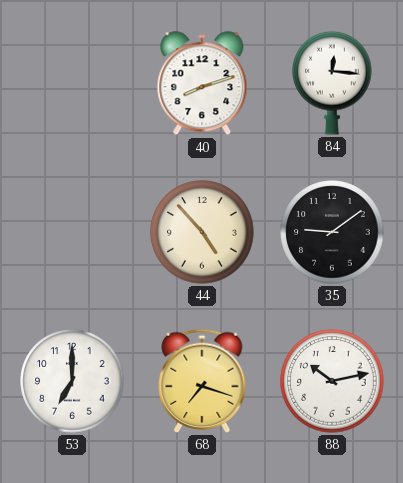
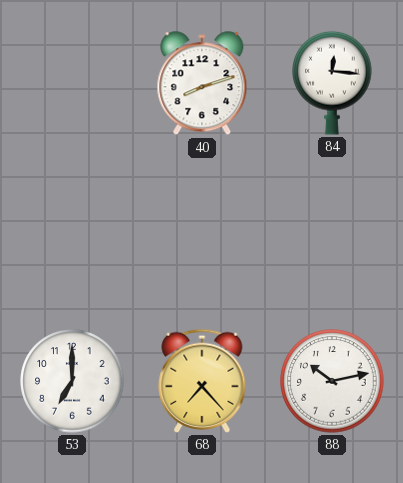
44: 4:53 -> none (202, 232)
35: 9:09 -> none (332, 232)
68: 7:18 -> 7:23 (202, 381)
